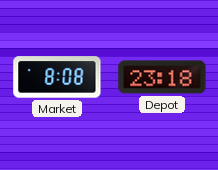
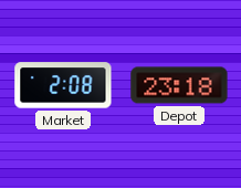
Market: 8:08 -> 2:08 (63, 85)
